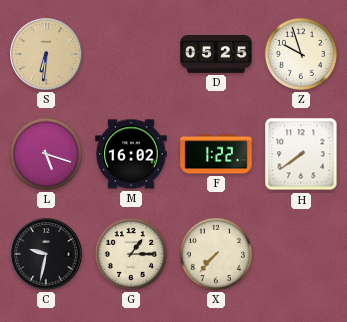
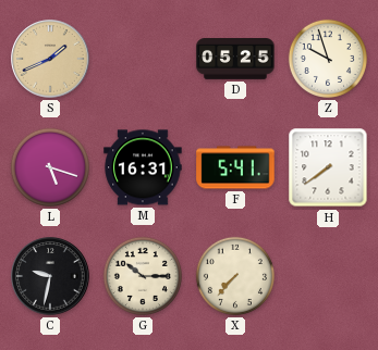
S: 6:31 -> 1:41 (50, 59)
M: 16:02 -> 16:31 (143, 167)
F: 1:22 -> 5:41 (235, 167)
G: 1:15 -> 10:15 (143, 276)
